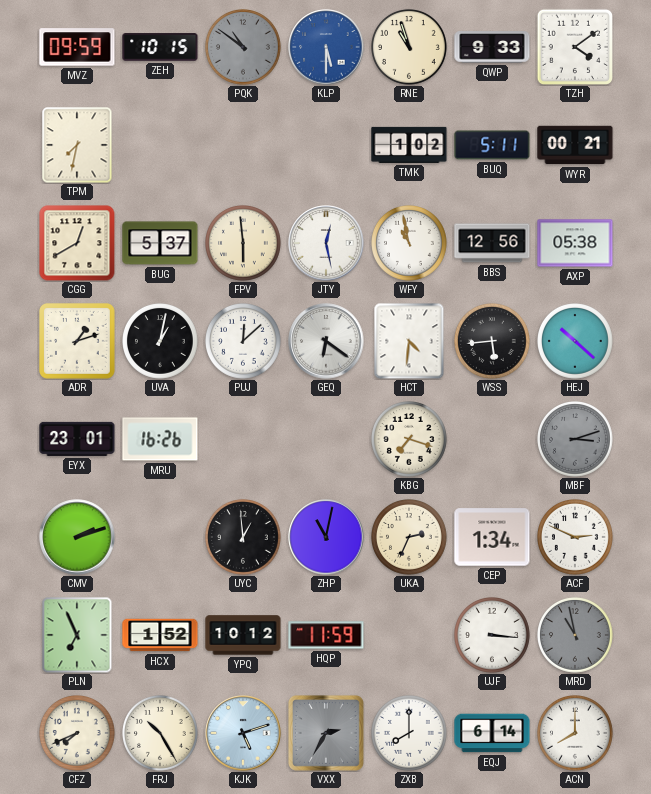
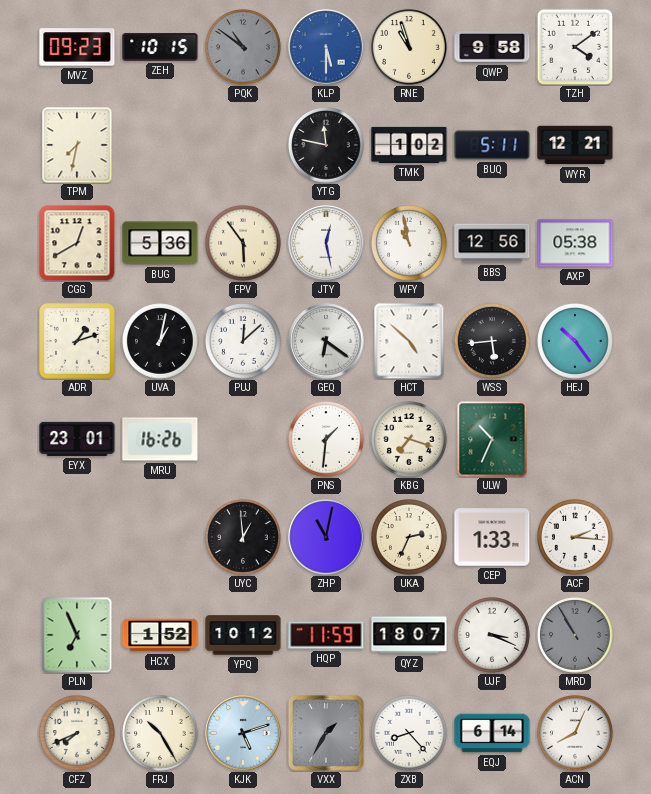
MVZ: 09:59 -> 09:23 (77, 47)
QWP: 9:33 -> 9:58 (492, 47)
YTG: none -> 11:47 (327, 146)
WYR: 00:21 -> 12:21 (575, 145)
BUG: 5:37 -> 5:36 (160, 243)
FPV: 5:59 -> 5:54 (244, 244)
HCT: 4:31 -> 4:52 (409, 341)
HEJ: 10:22 -> 10:24 (576, 342)
PNS: none -> 1:31 (327, 440)
ULW: none -> 10:34 (492, 439)
MBF: 3:12 -> none (576, 440)
CMV: 2:12 -> none (77, 537)
CEP: 1:34 -> 1:33 (492, 537)
ACF: 2:49 -> 2:16 (576, 538)
QYZ: none -> 18:07 (409, 635)
UJF: 3:16 -> 3:19 (493, 636)
MRD: 10:58 -> 10:55 (576, 636)
VXX: 2:35 -> 1:35 (326, 733)
ZXB: 8:00 -> 8:23 (410, 734)
ACN: 8:00 -> 8:04 (576, 734)
